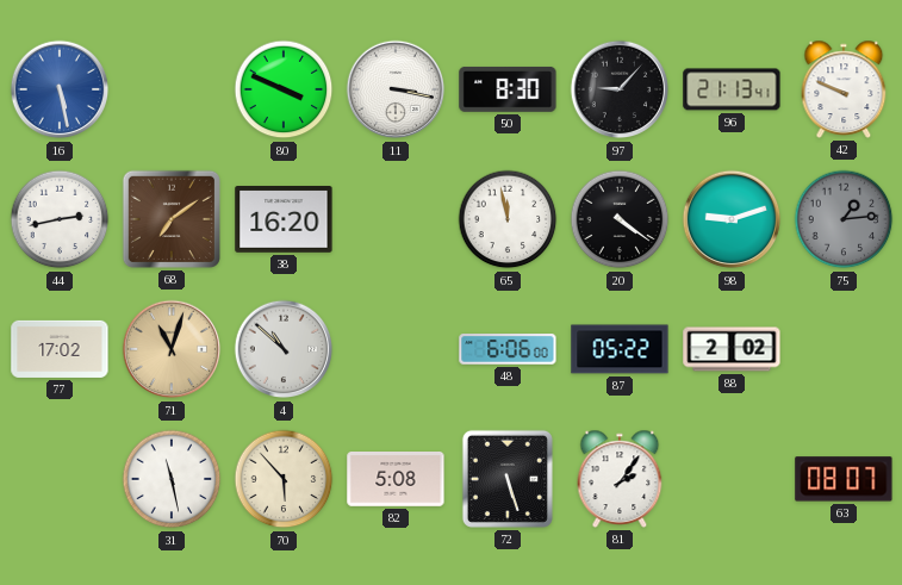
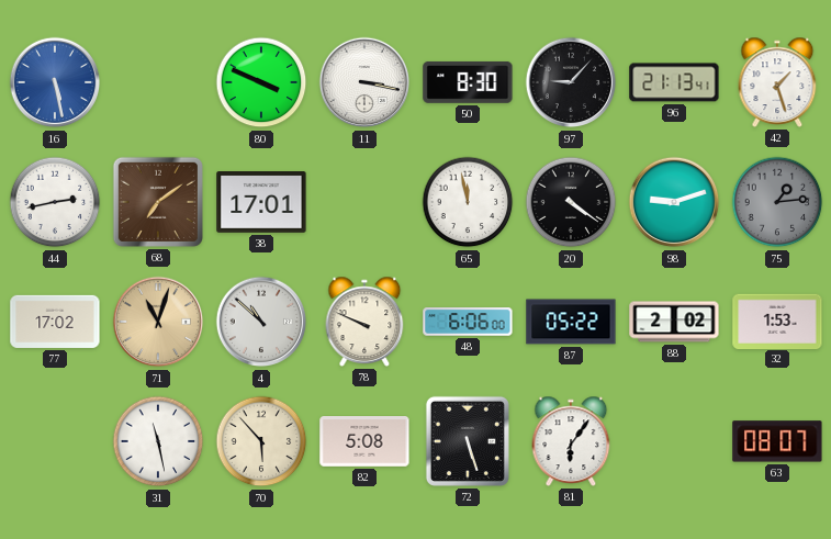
42: 9:49 -> 1:27 (777, 82)
38: 16:20 -> 17:01 (261, 203)
78: none -> 9:49 (364, 322)
32: none -> 1:53 (777, 321)
81: 2:06 -> 6:06 (571, 441)
